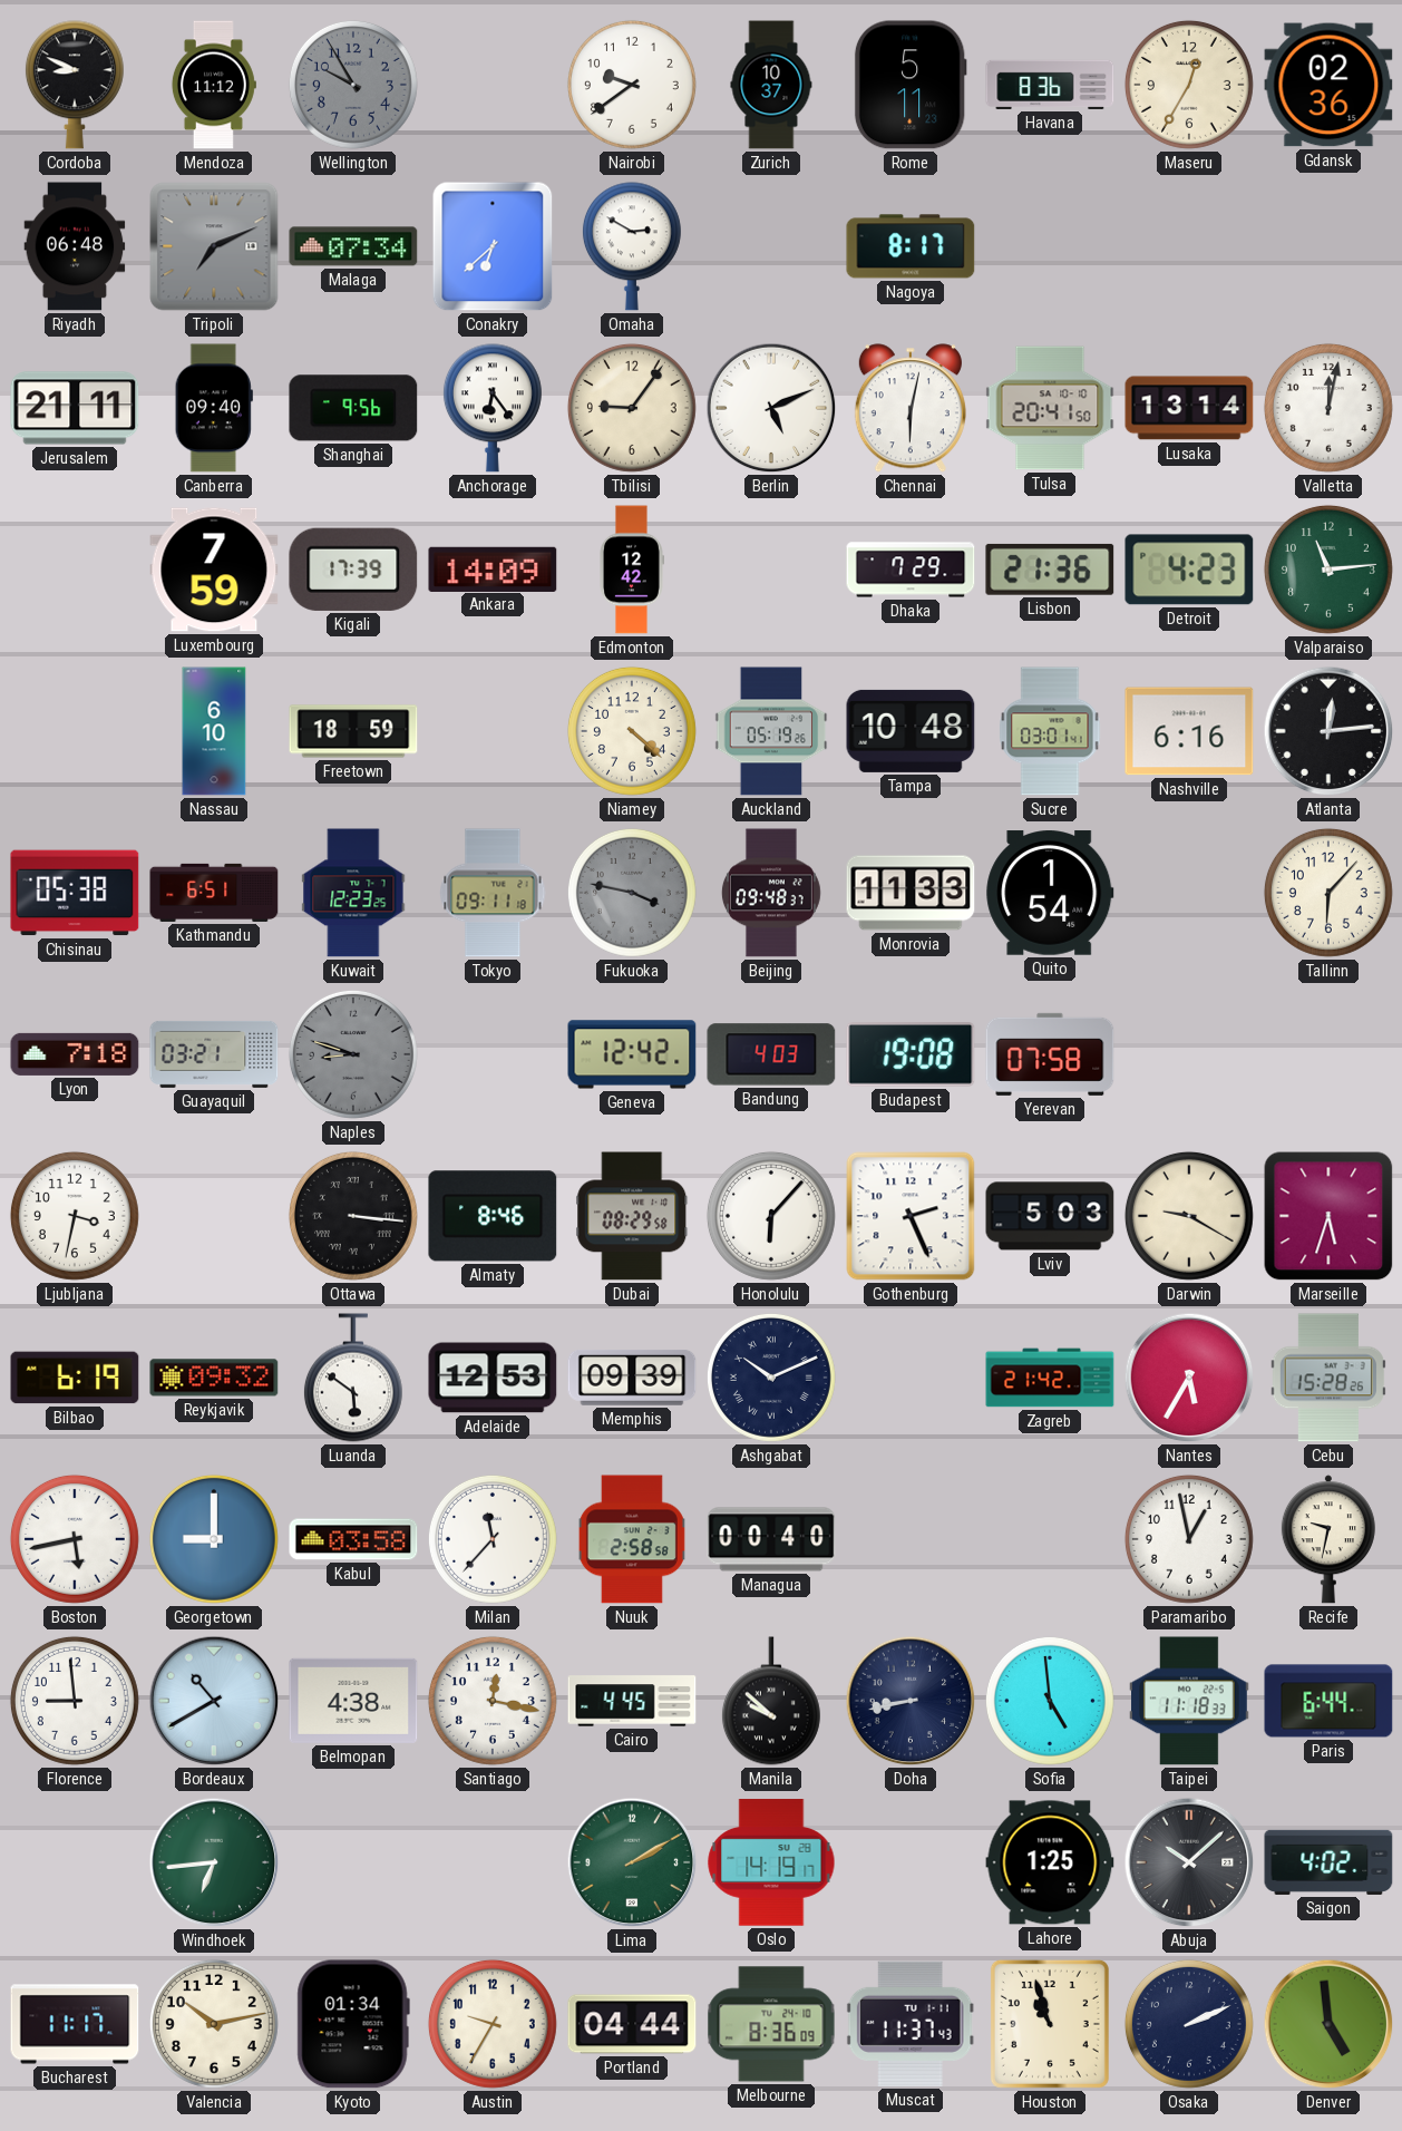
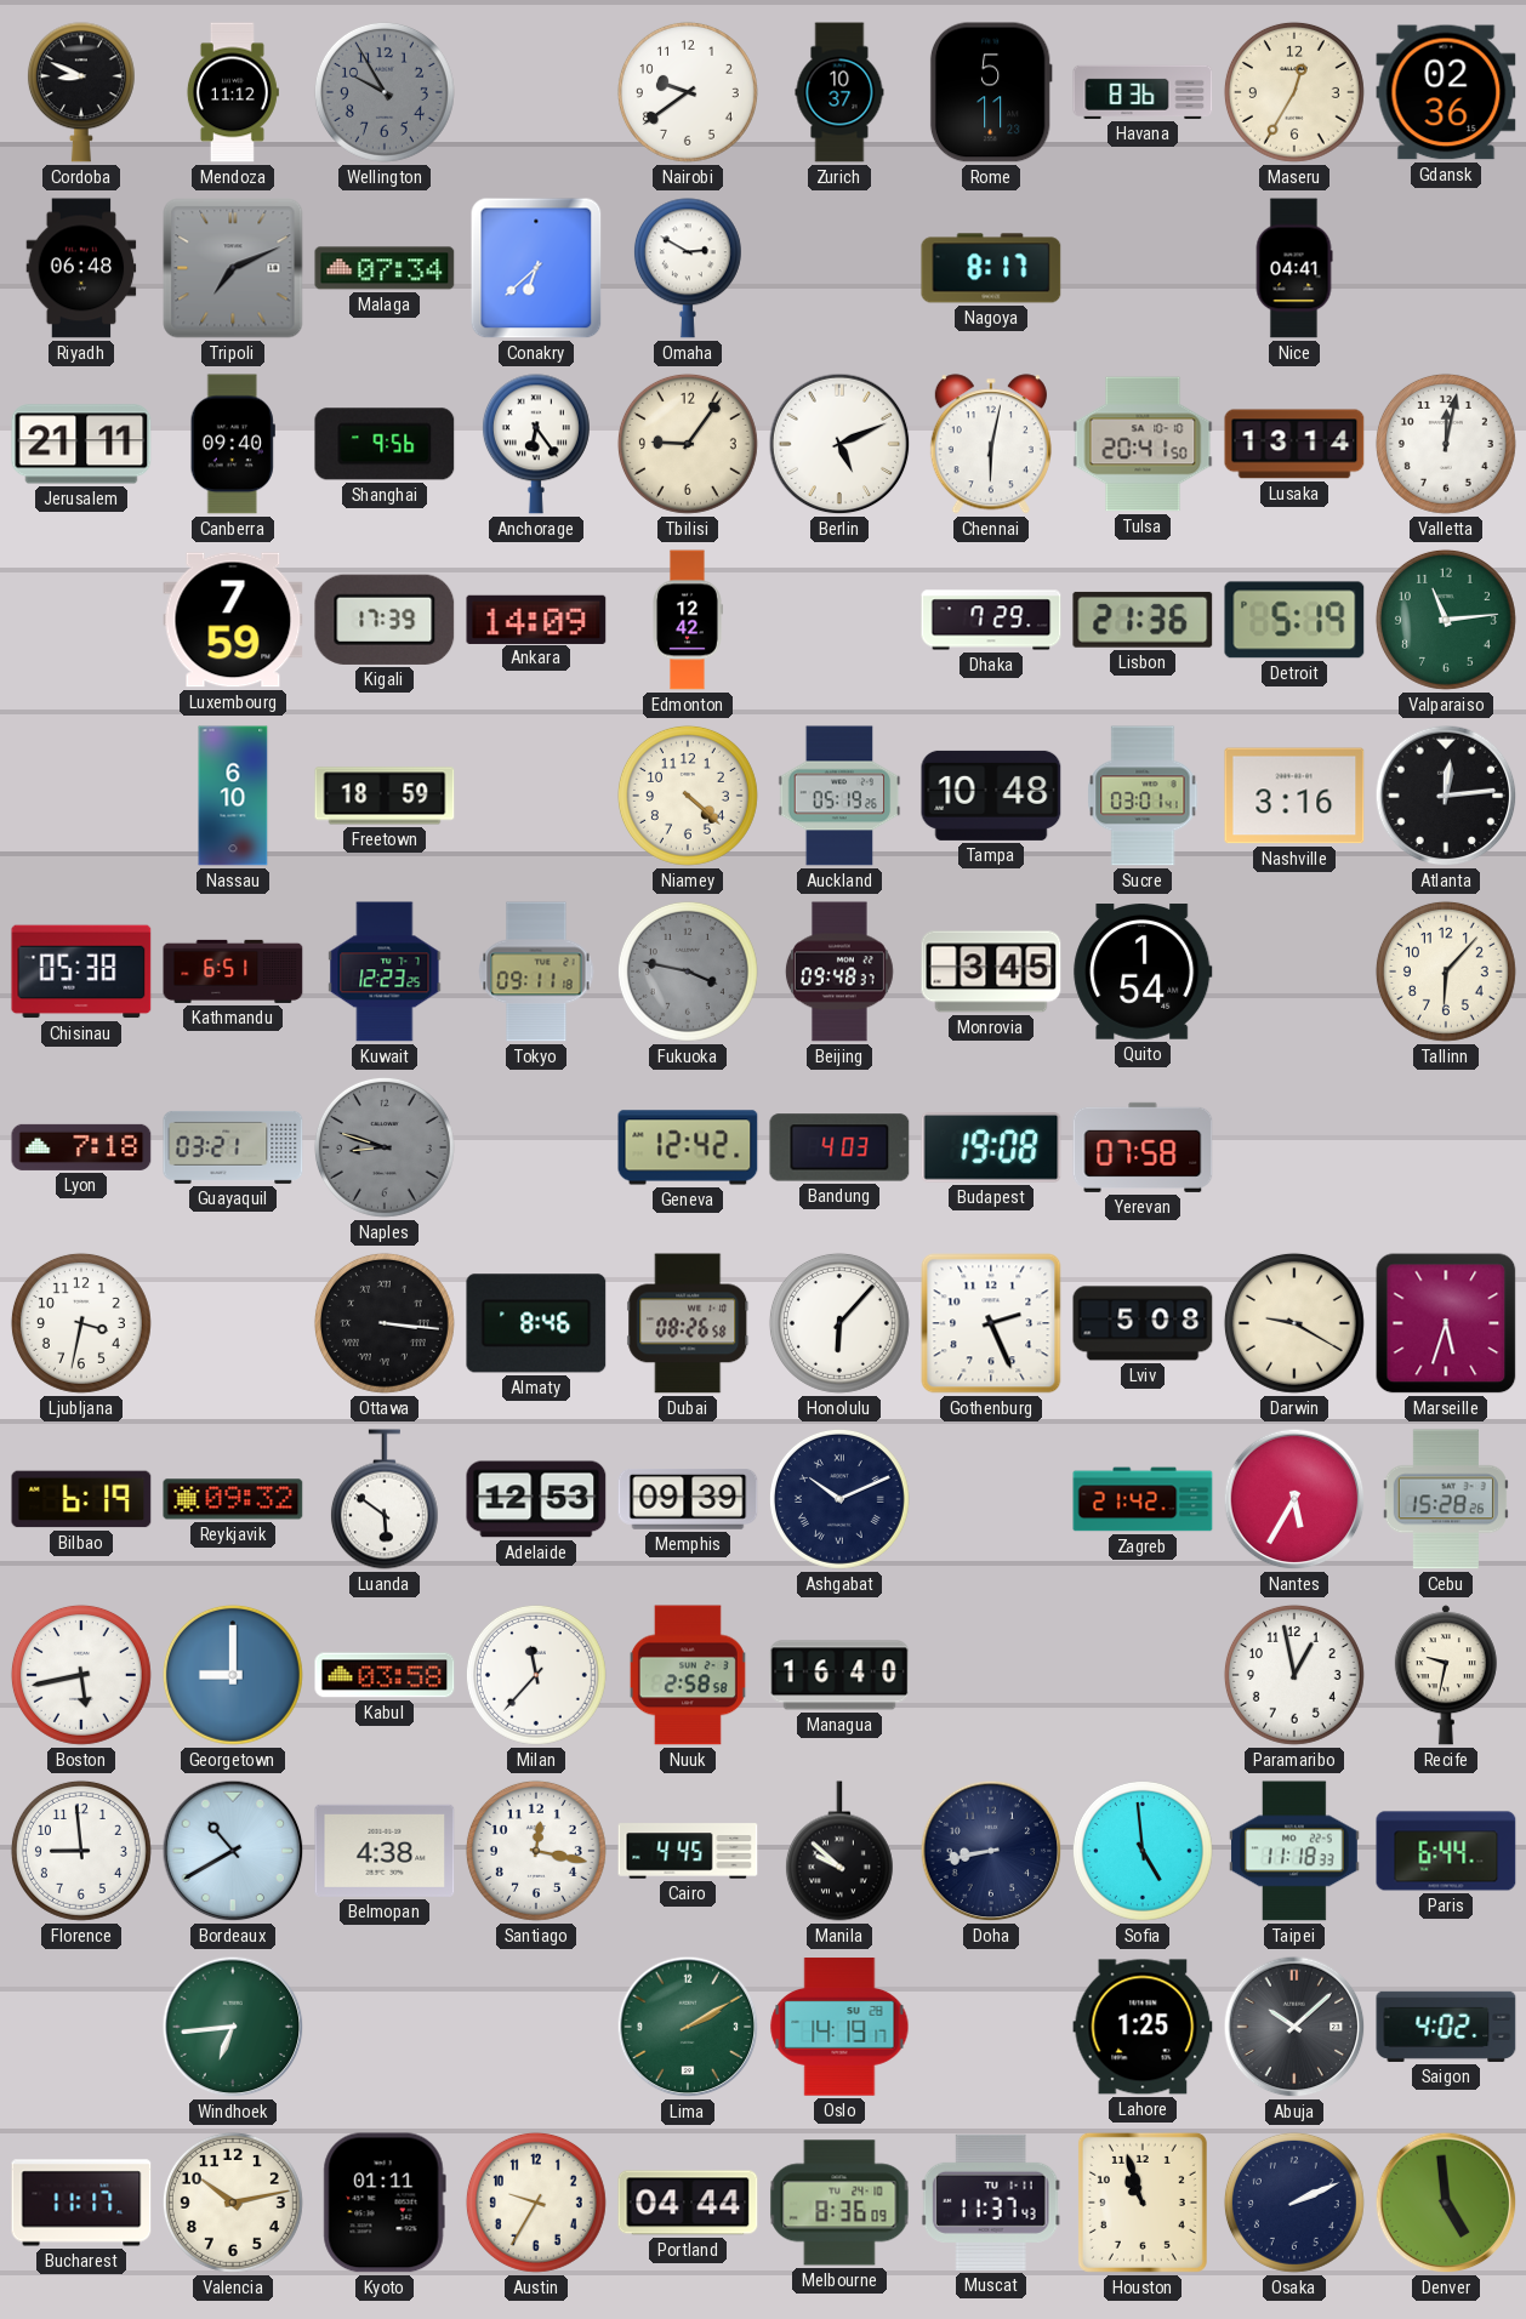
Nice: none -> 04:41 (1294, 268)
Detroit: 4:23 -> 5:19 (1294, 620)
Nashville: 6:16 -> 3:16 (1294, 796)
Monrovia: 11:33 -> 3:45 (991, 972)
Dubai: 08:29 -> 08:26 (688, 1323)
Lviv: 5:03 -> 5:08 (1143, 1323)
Managua: 00:40 -> 16:40 (839, 1675)
Kyoto: 01:34 -> 01:11 (385, 2203)
